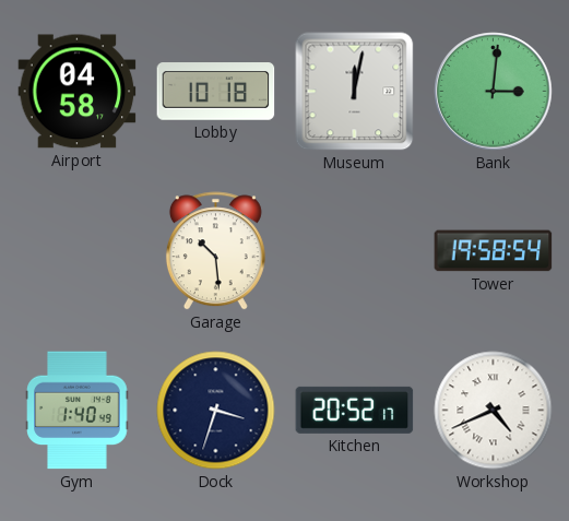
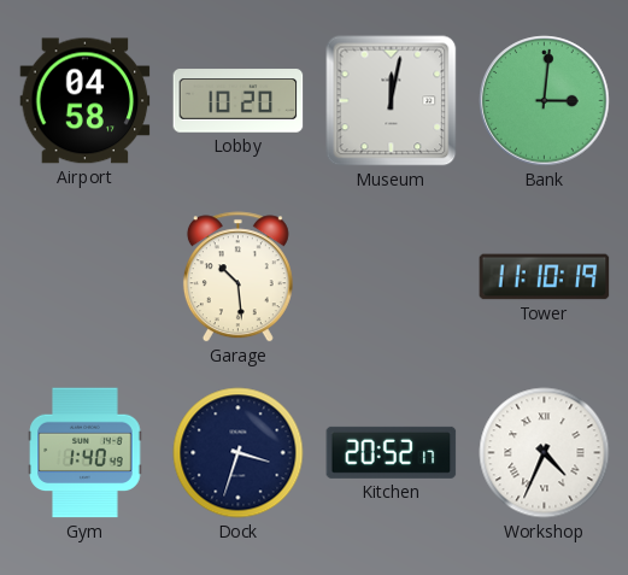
Lobby: 10:18 -> 10:20 (239, 101)
Tower: 19:58 -> 11:10 (545, 277)
Workshop: 4:41 -> 4:34 (545, 453)
